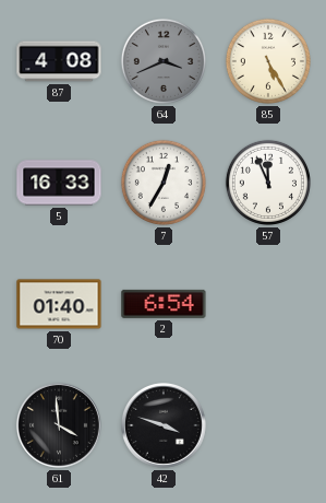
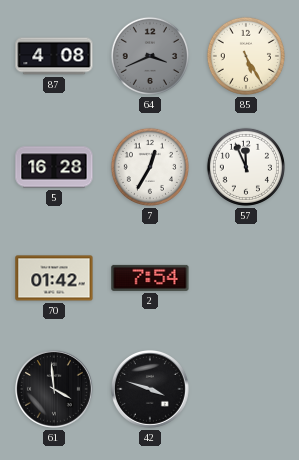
5: 16:33 -> 16:28 (54, 167)
70: 01:40 -> 01:42 (54, 278)
2: 6:54 -> 7:54 (150, 278)
